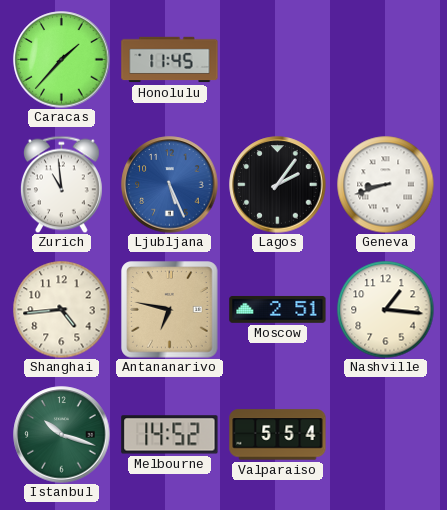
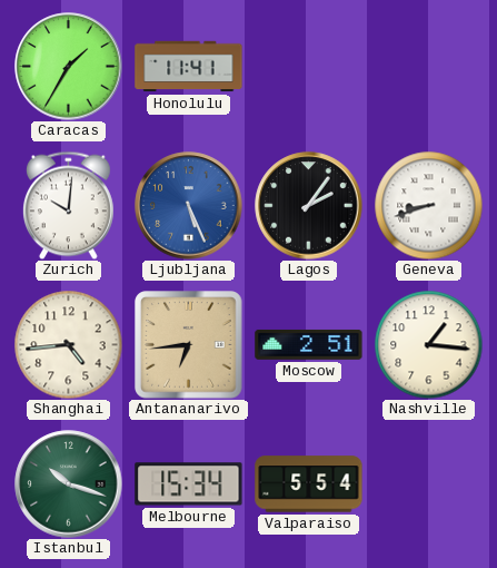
Caracas: 1:37 -> 1:35 (69, 67)
Honolulu: 11:45 -> 11:41 (189, 67)
Zurich: 10:59 -> 10:01 (68, 205)
Antananarivo: 6:47 -> 6:44 (189, 345)
Melbourne: 14:52 -> 15:34 (189, 484)
